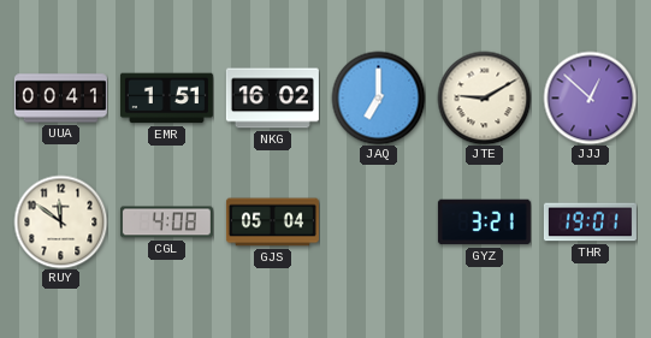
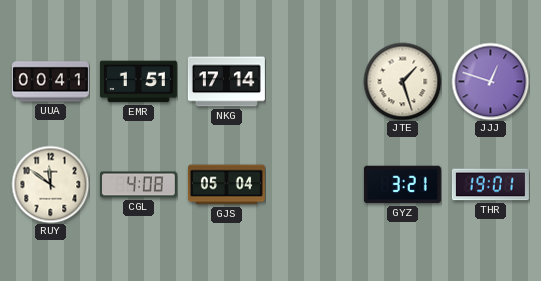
NKG: 16:02 -> 17:14 (226, 82)
JAQ: 7:00 -> none (378, 97)
JTE: 9:10 -> 1:27 (402, 81)
JJJ: 12:52 -> 12:48 (490, 81)
